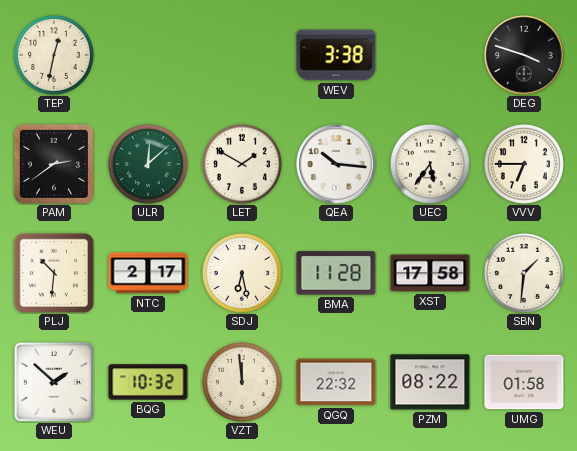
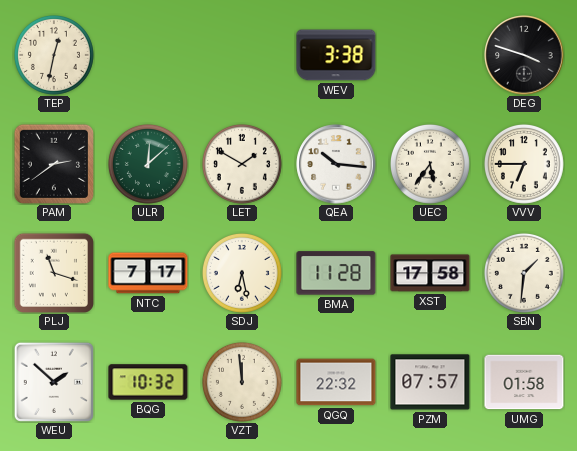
PLJ: 10:31 -> 11:18 (53, 272)
NTC: 2:17 -> 7:17 (148, 273)
PZM: 08:22 -> 07:57 (430, 382)
